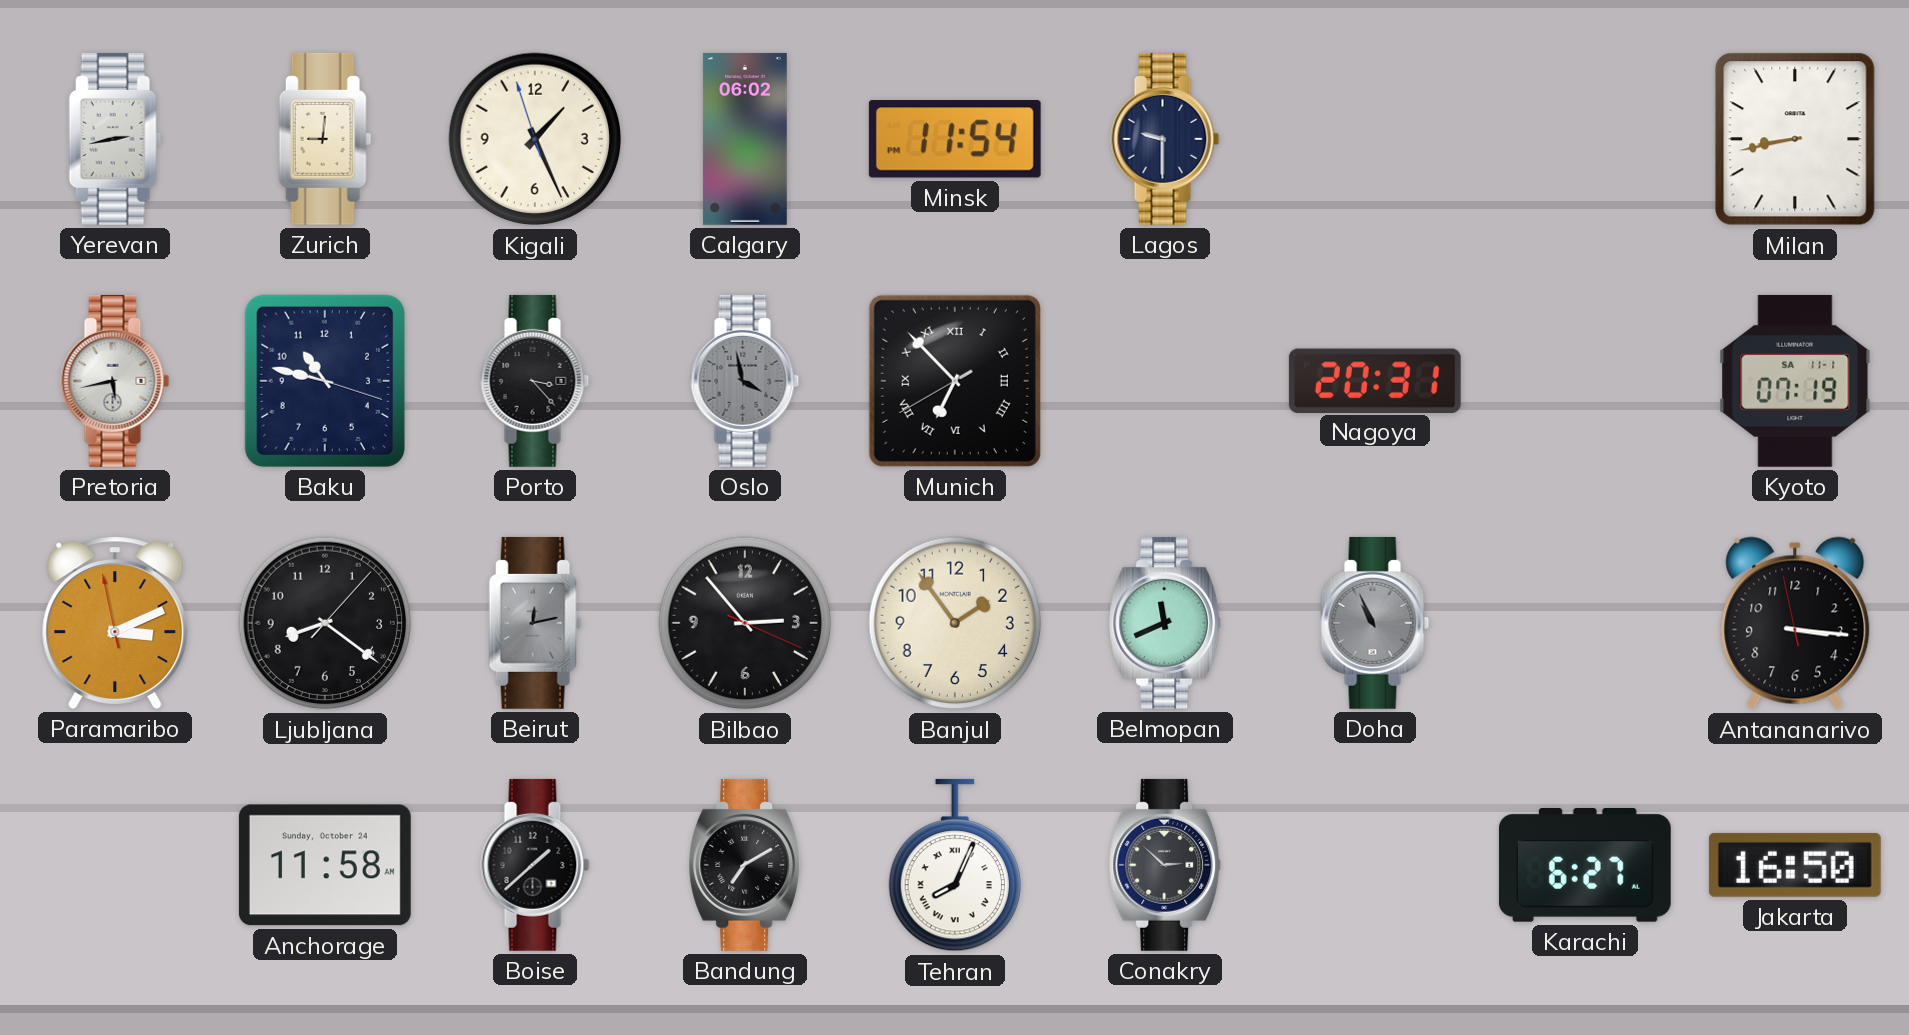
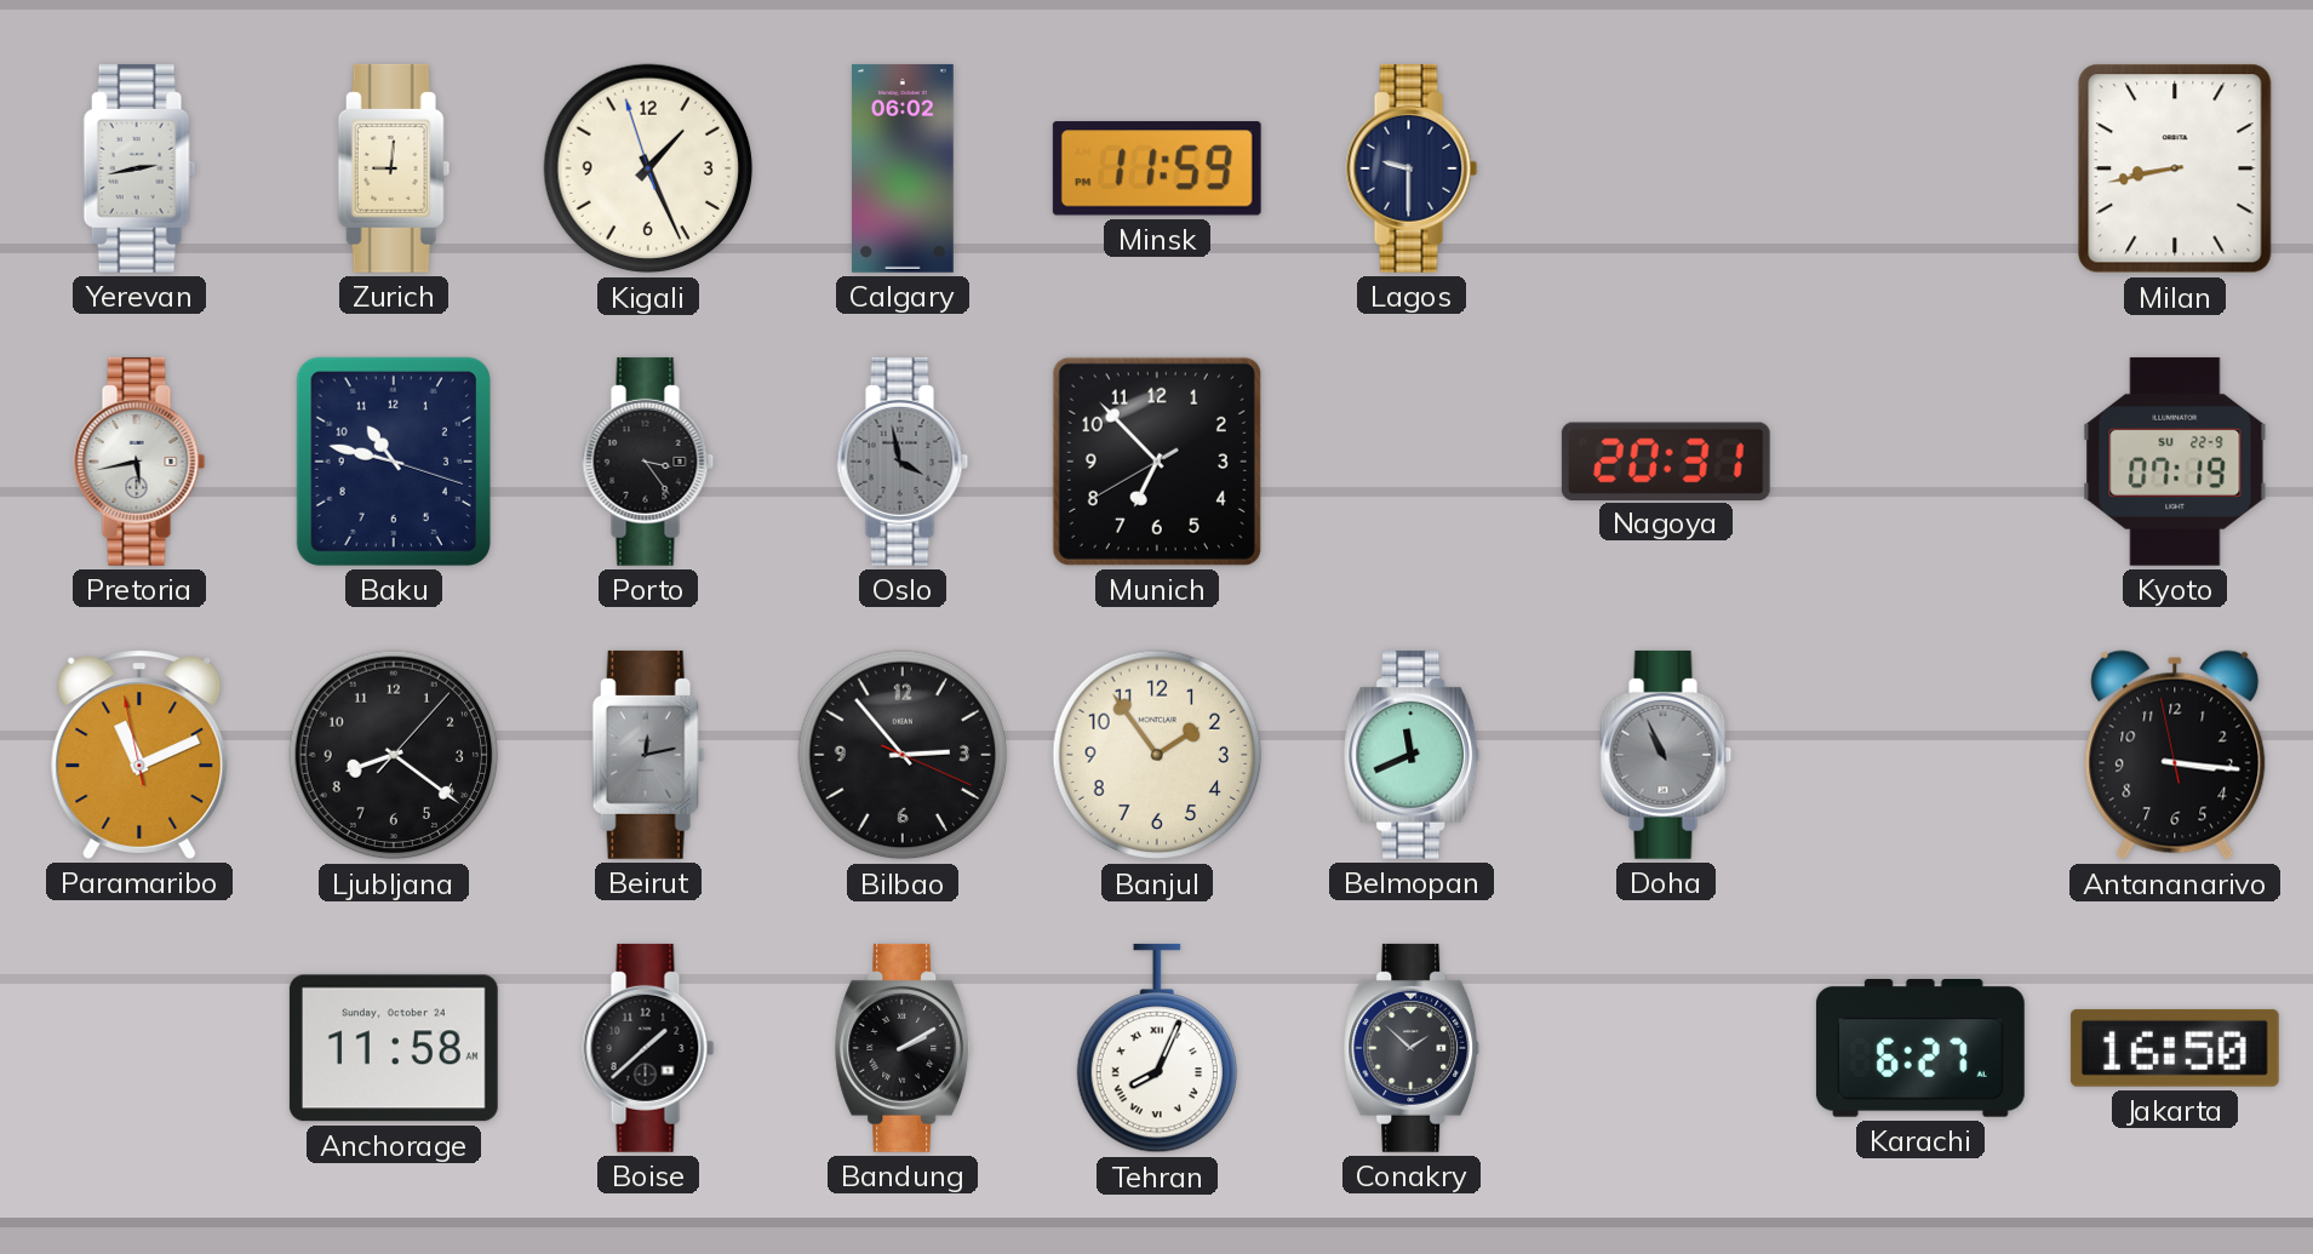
Minsk: 11:54 -> 11:59 (1157, 168)
Porto: 3:23 -> 3:24 (648, 462)
Munich numerals: Roman -> Arabic (1157, 462)
Kyoto date: SA 11-1 -> SU 22-9 (2175, 462)
Paramaribo: 3:10 -> 11:10 (139, 755)
Bandung: 7:10 -> 2:10 (903, 1048)
Conakry: 2:52 -> 1:52 (1412, 1048)
